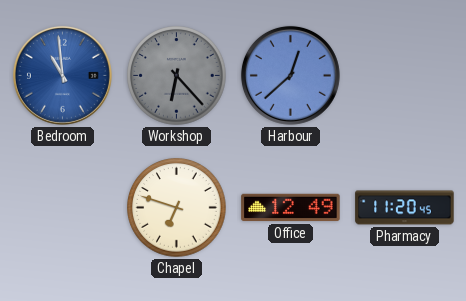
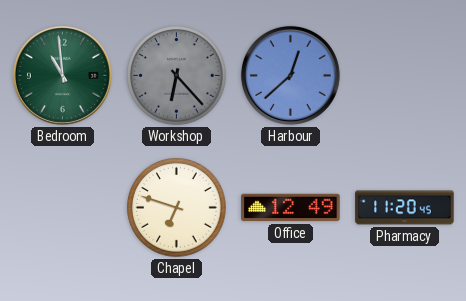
Bedroom dial: blue -> green (62, 75)
